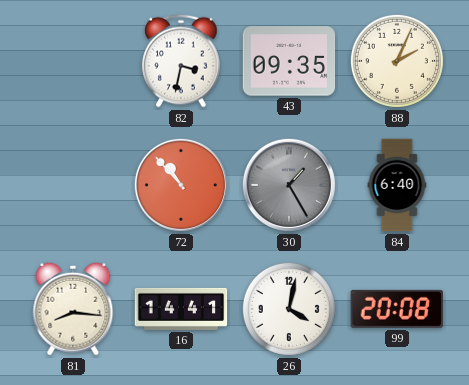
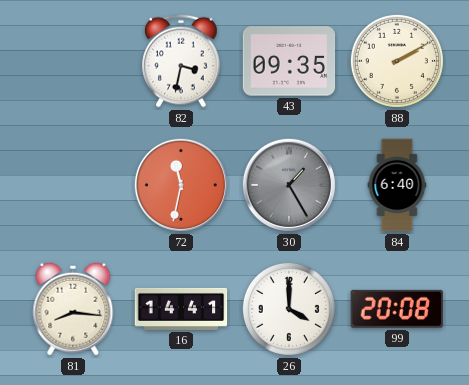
88: 2:04 -> 2:10 (397, 61)
72: 10:53 -> 11:32 (181, 185)
26: 4:02 -> 4:00 (289, 309)
